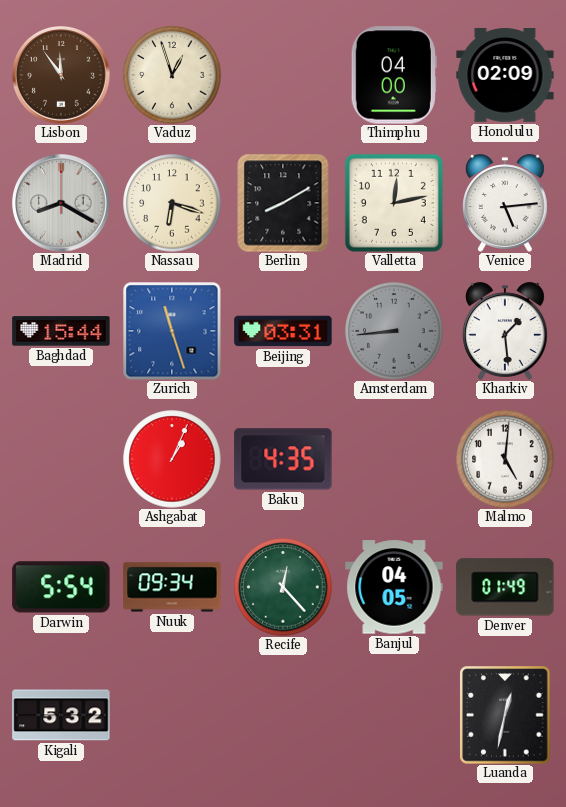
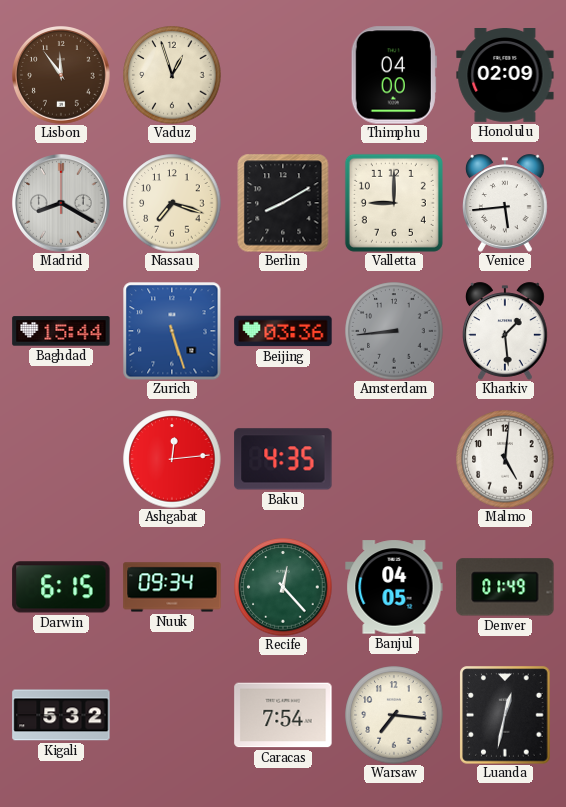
Nassau: 6:18 -> 7:18 (172, 203)
Valletta: 12:13 -> 9:00 (394, 203)
Venice: 5:14 -> 5:44 (506, 203)
Zurich: 11:27 -> 5:27 (172, 331)
Beijing: 03:31 -> 03:36 (283, 331)
Ashgabat: 1:04 -> 12:14 (172, 459)
Darwin: 5:54 -> 6:15 (61, 587)
Caracas: none -> 7:54 (283, 715)
Warsaw: none -> 7:16 (394, 715)
